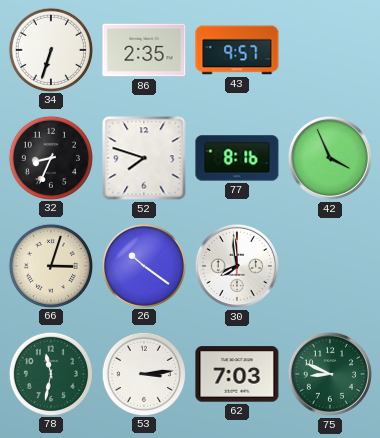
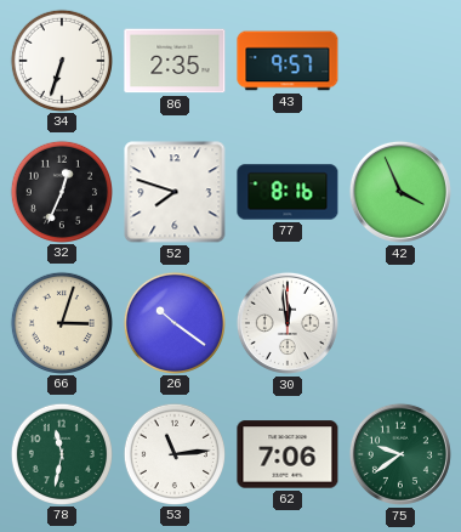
32: 8:34 -> 12:34 (61, 191)
30: 7:59 -> 11:59 (288, 323)
53: 3:14 -> 11:14 (173, 453)
62: 7:03 -> 7:06 (288, 454)
75: 8:49 -> 9:39 (400, 454)
